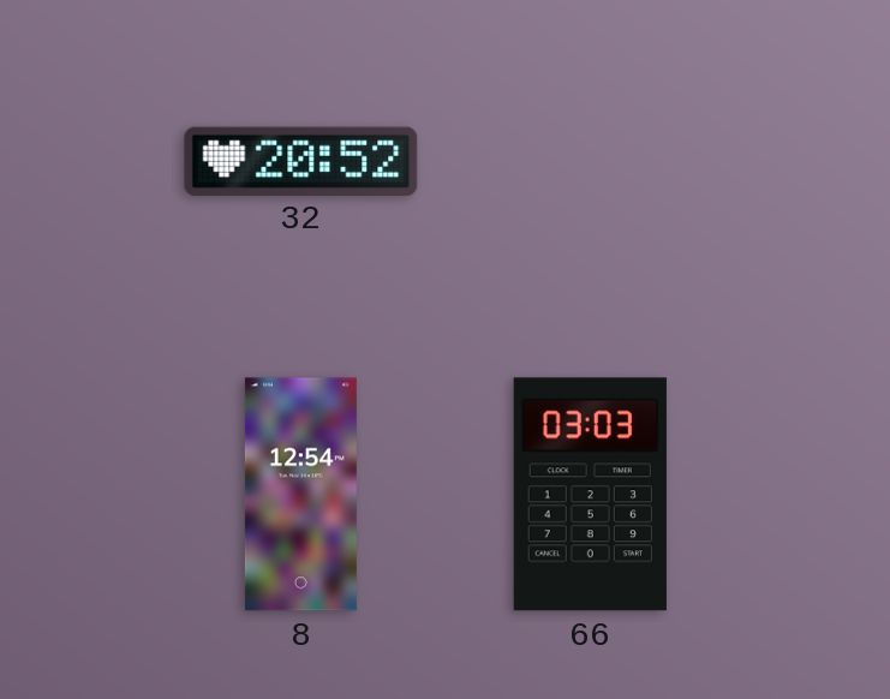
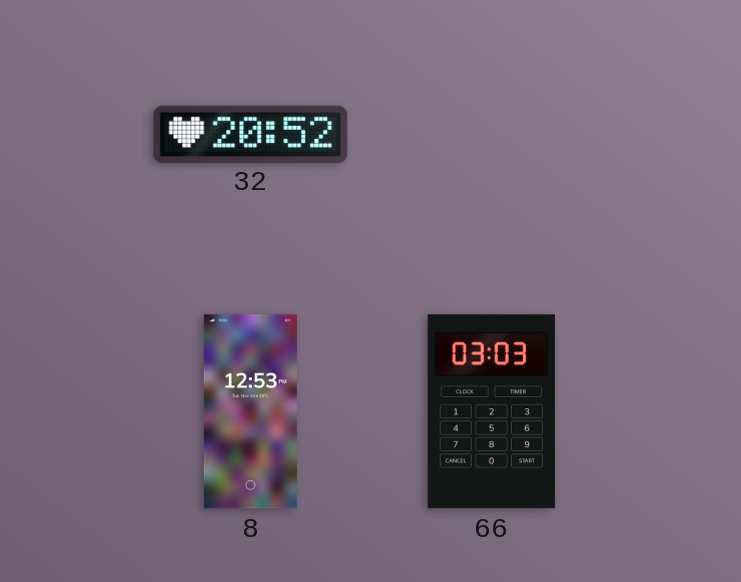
8: 12:54 -> 12:53 (250, 412)
